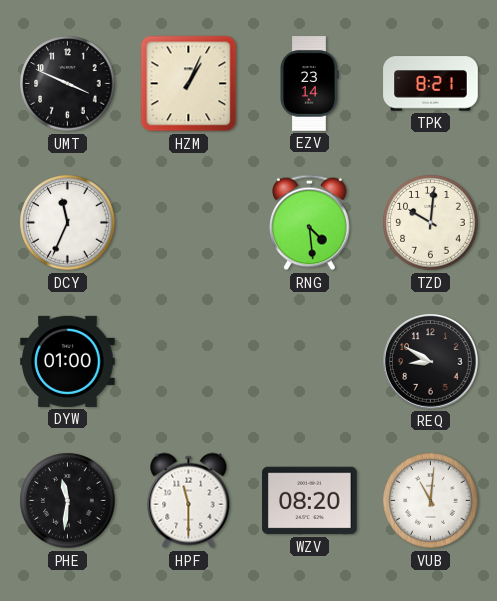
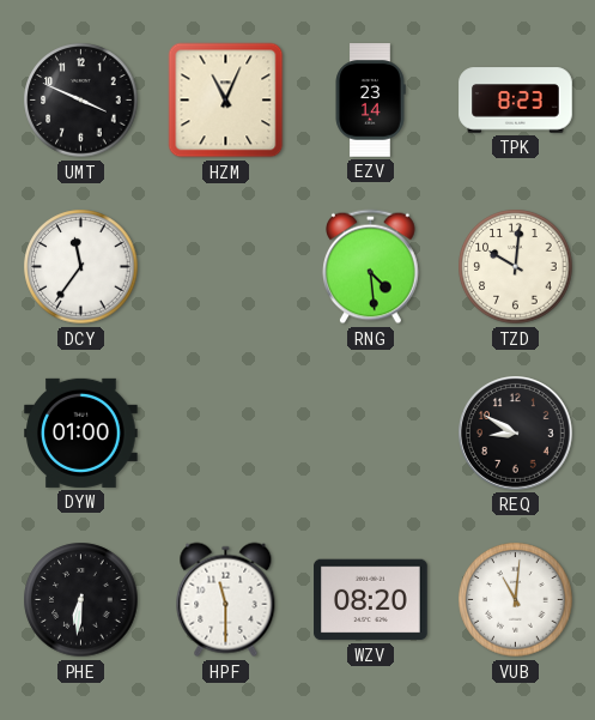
HZM: 1:04 -> 11:04 (226, 101)
TPK: 8:21 -> 8:23 (516, 101)
DCY: 11:34 -> 11:36 (81, 267)
PHE: 11:31 -> 6:31 (81, 600)
